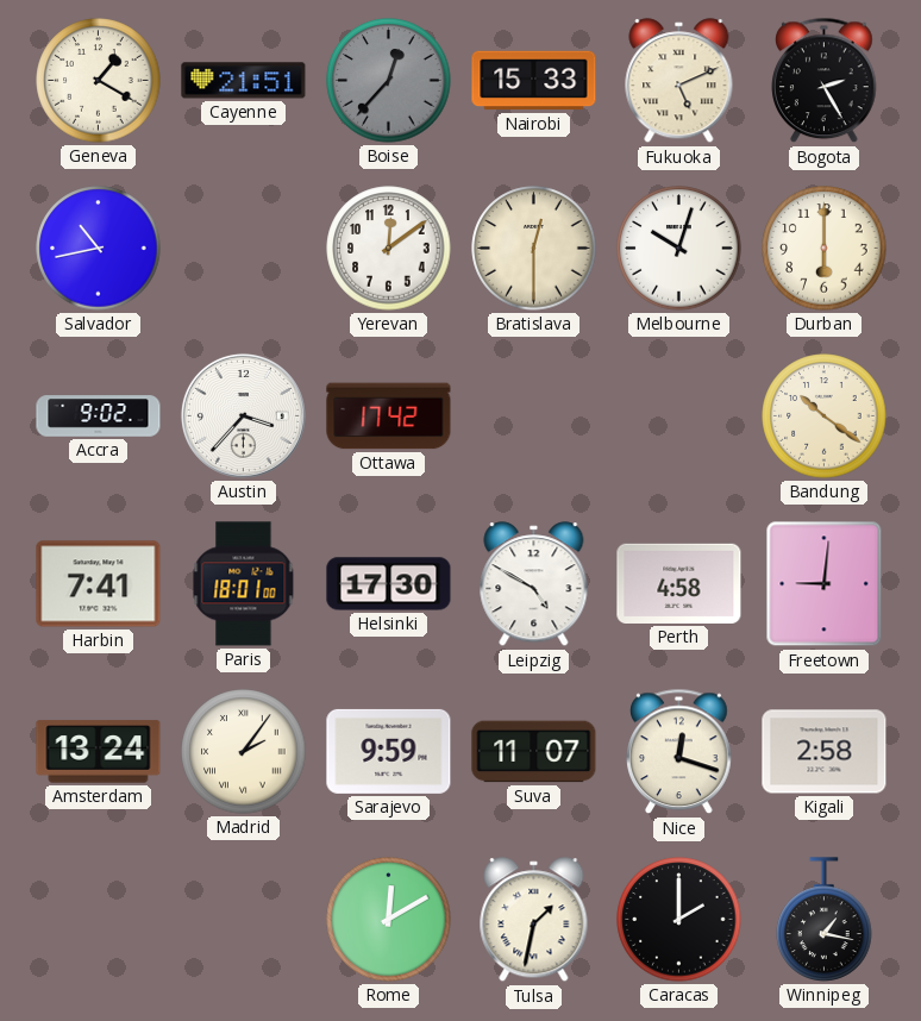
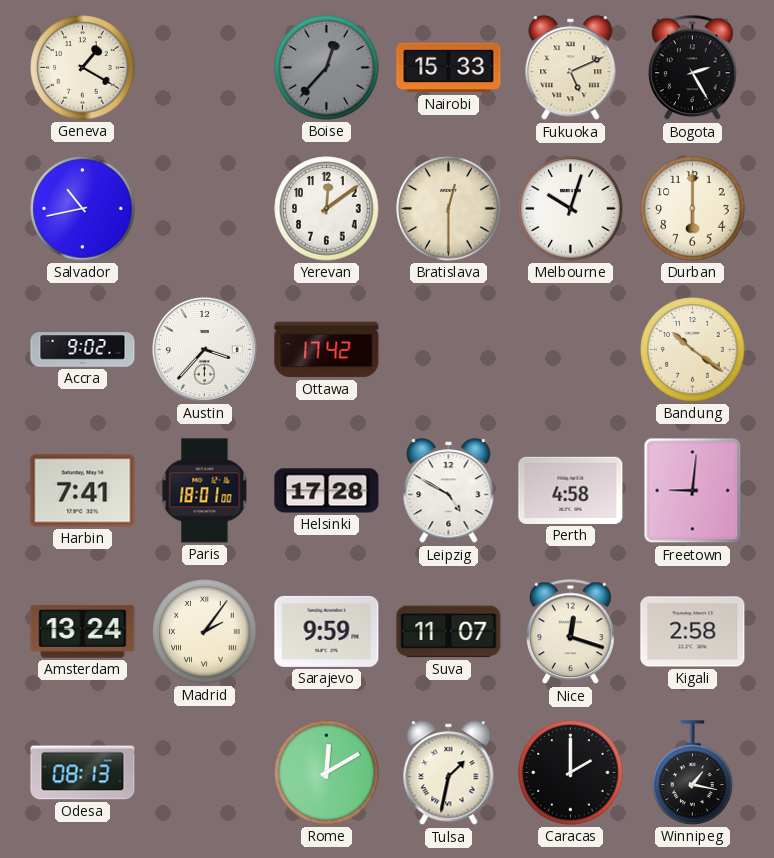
Cayenne: 21:51 -> none (244, 81)
Helsinki: 17:30 -> 17:28 (327, 491)
Odesa: none -> 08:13 (83, 773)
